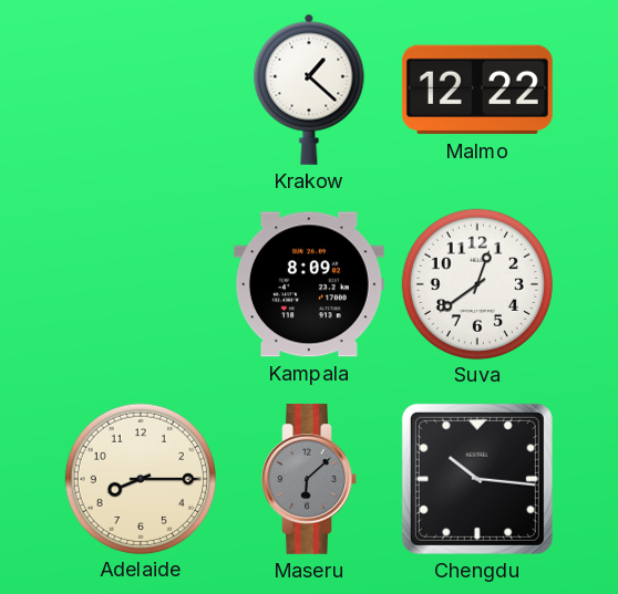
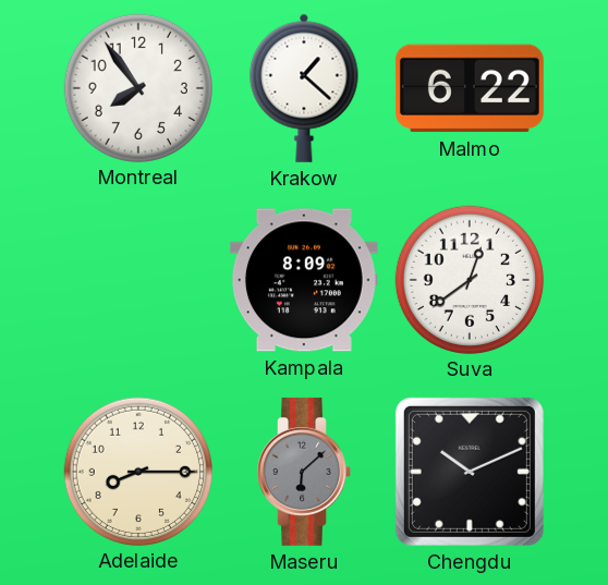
Montreal: none -> 7:54 (137, 87)
Malmo: 12:22 -> 6:22 (470, 88)
Chengdu: 10:16 -> 10:11 (470, 472)
